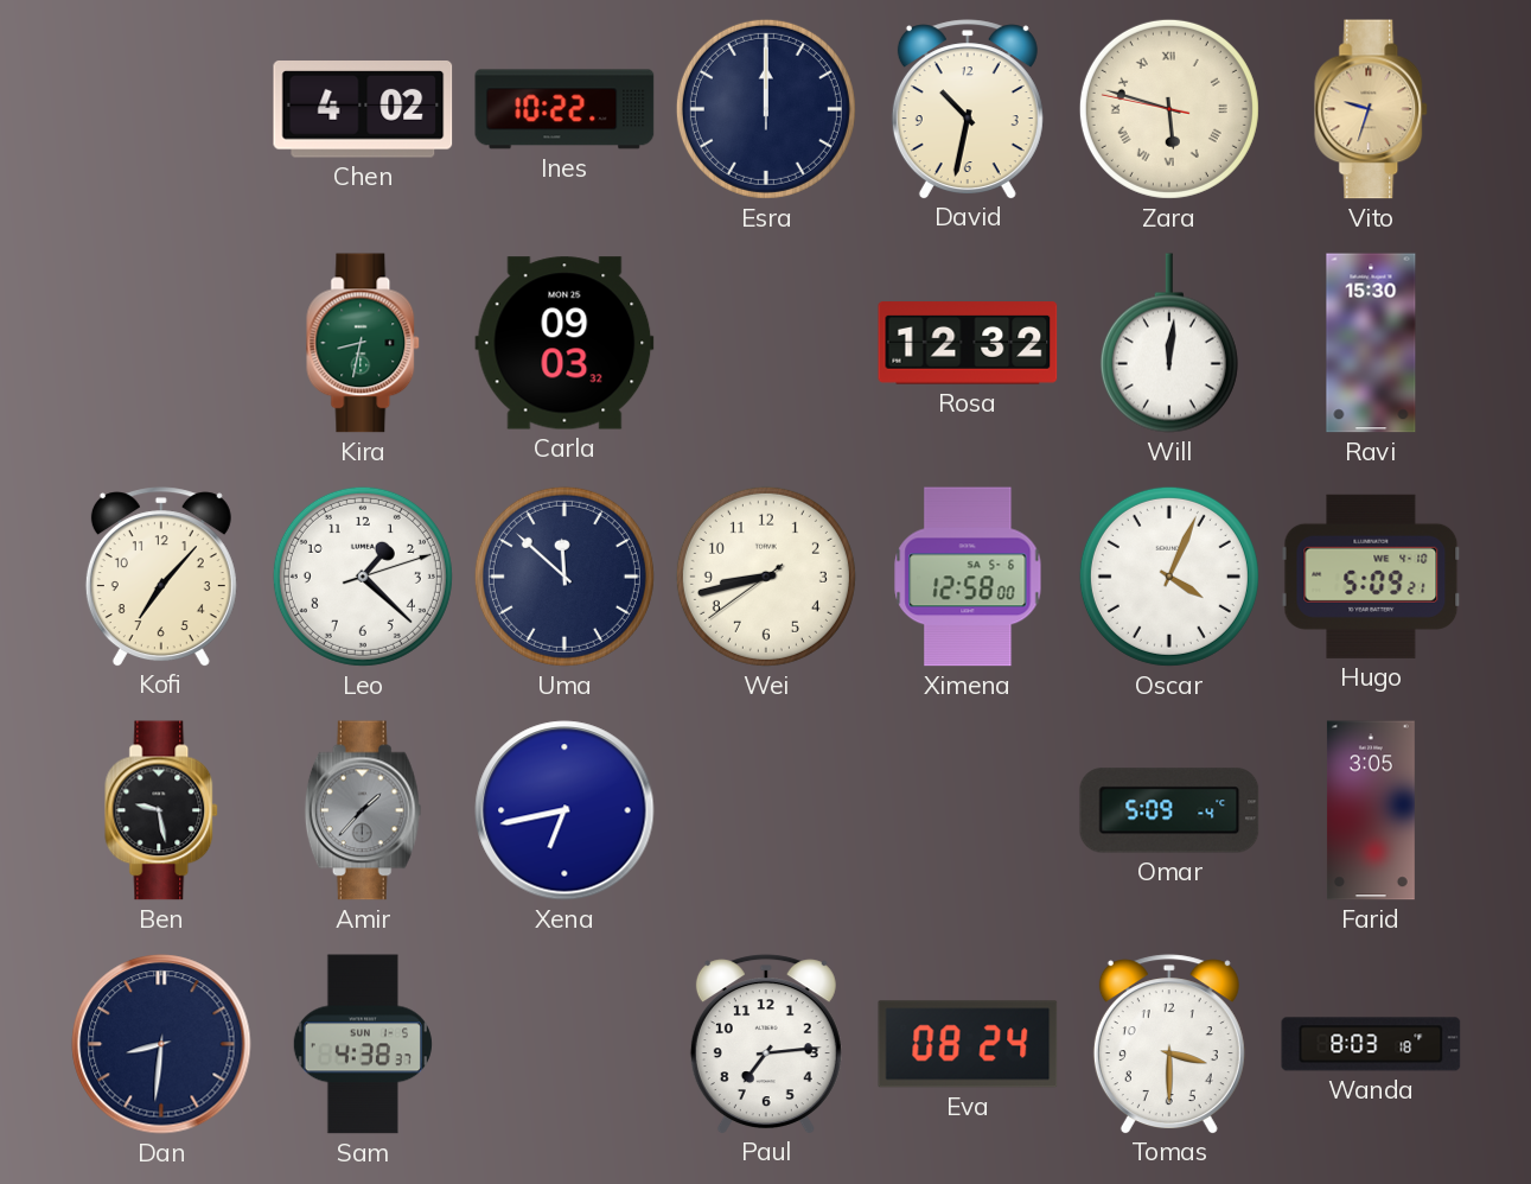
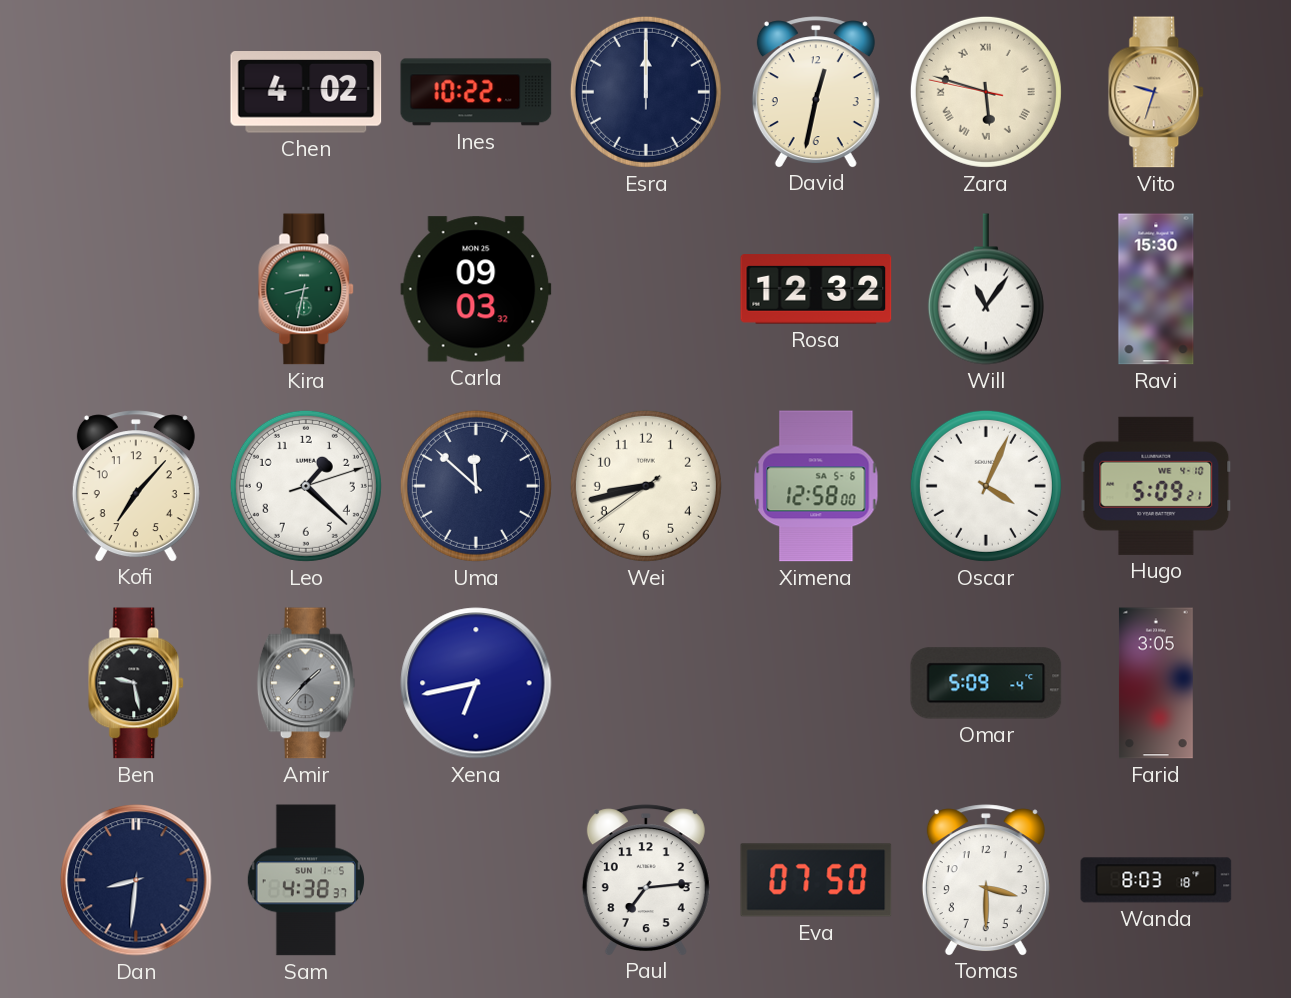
David: 10:32 -> 12:32 (816, 92)
Will: 12:01 -> 11:06 (986, 289)
Eva: 08:24 -> 07:50 (816, 880)
